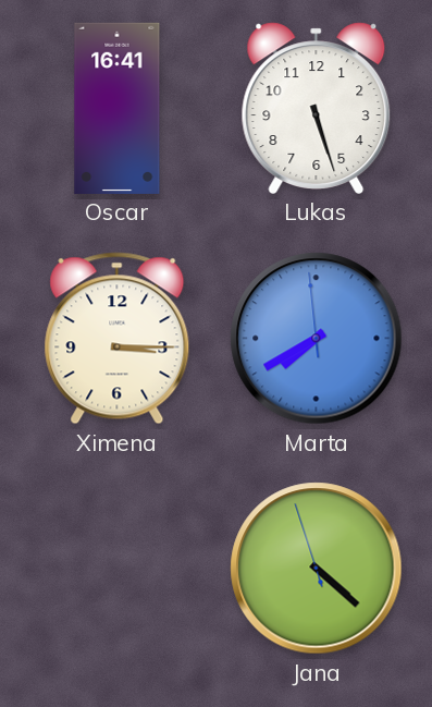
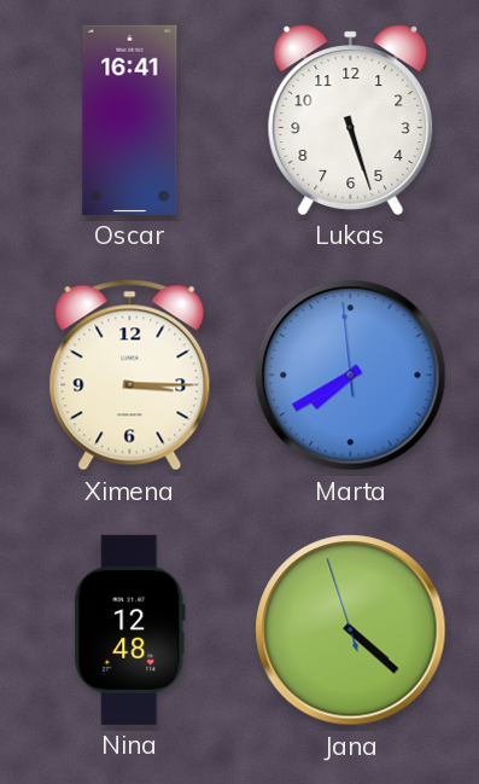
Nina: none -> 12:48 (130, 629)
